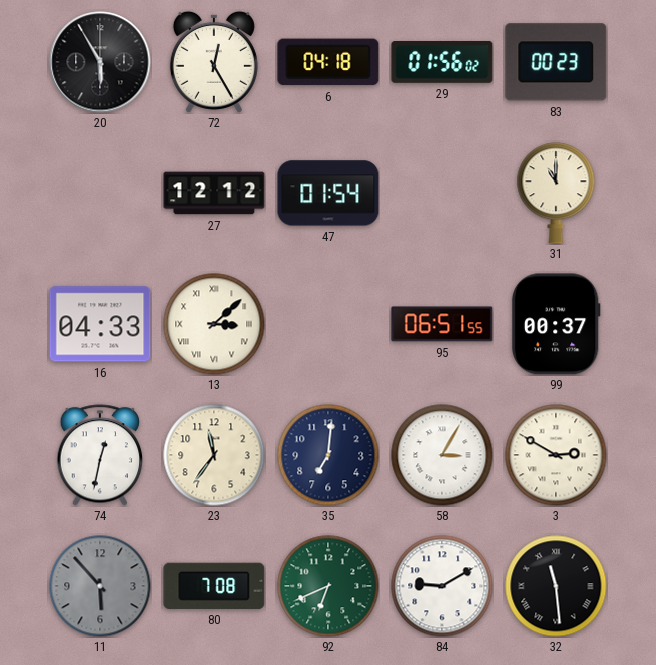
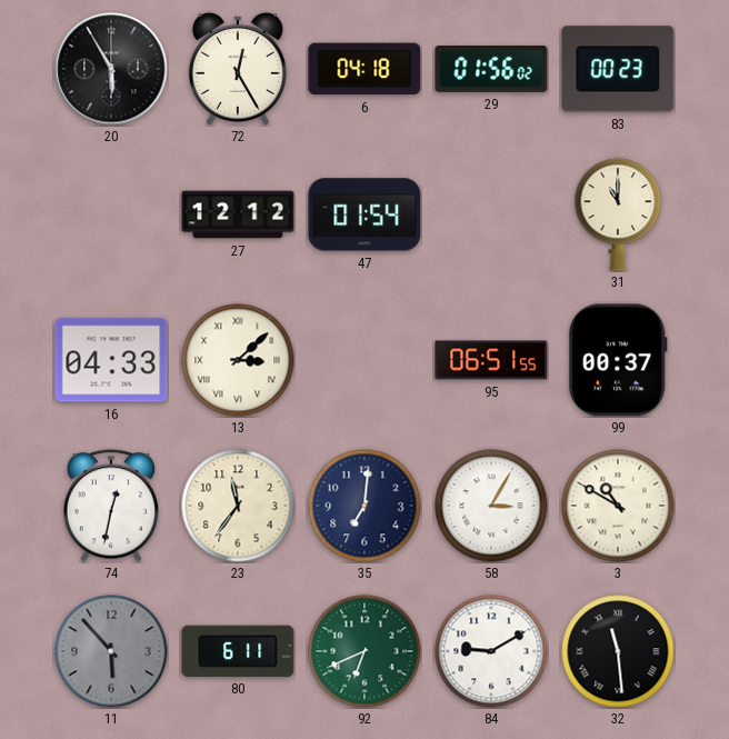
3: 2:50 -> 10:50 (618, 506)
80: 7:08 -> 6:11 (238, 651)
